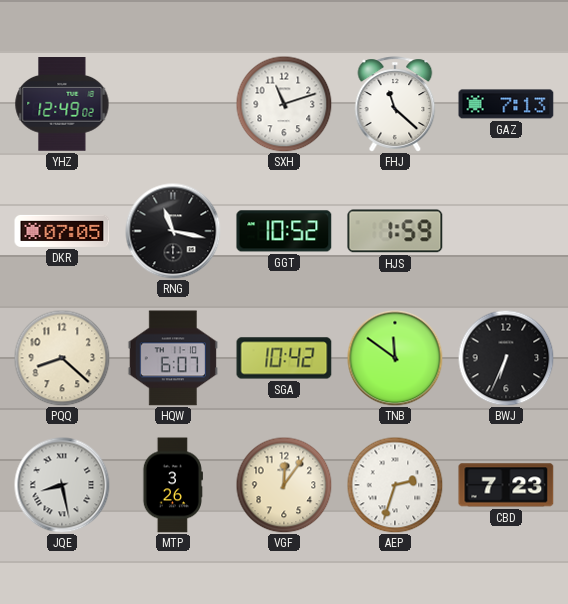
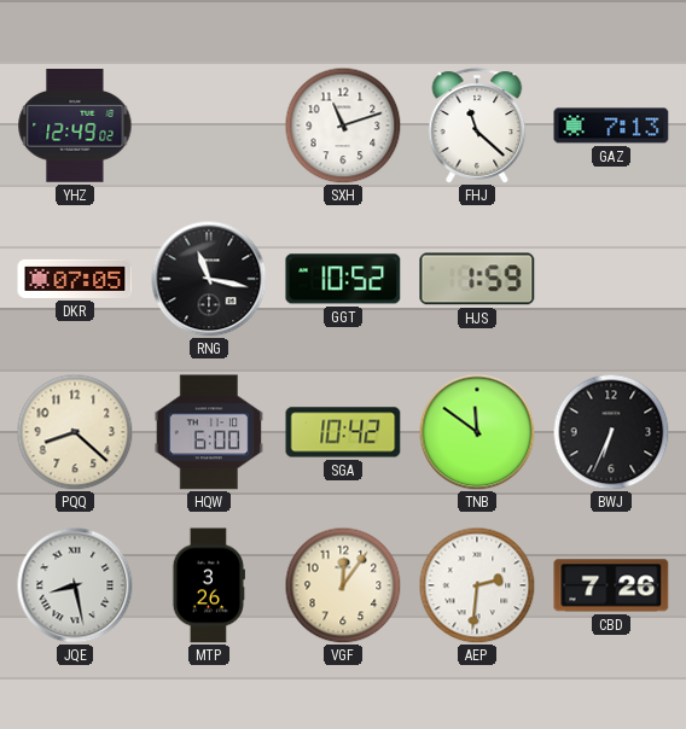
HQW: 6:07 -> 6:00 (209, 432)
AEP: 2:33 -> 2:31 (477, 585)
CBD: 7:23 -> 7:26 (611, 585)
